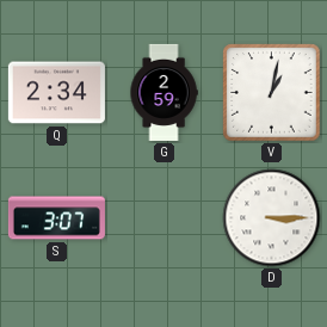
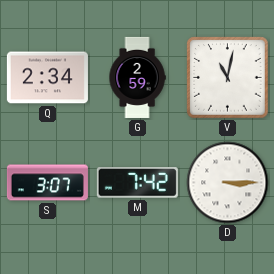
V: 1:02 -> 11:02 (228, 78)
M: none -> 7:42 (137, 183)
